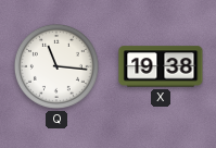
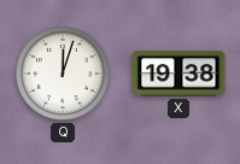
Q: 11:16 -> 12:03 (63, 74)
